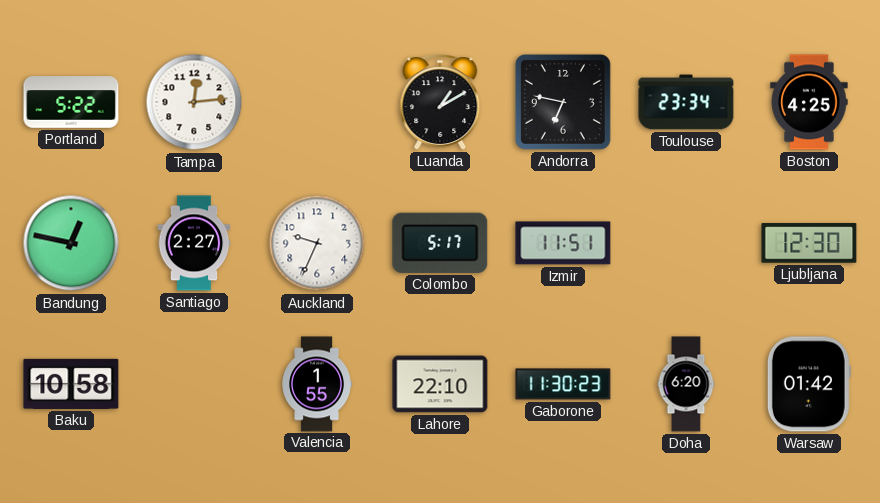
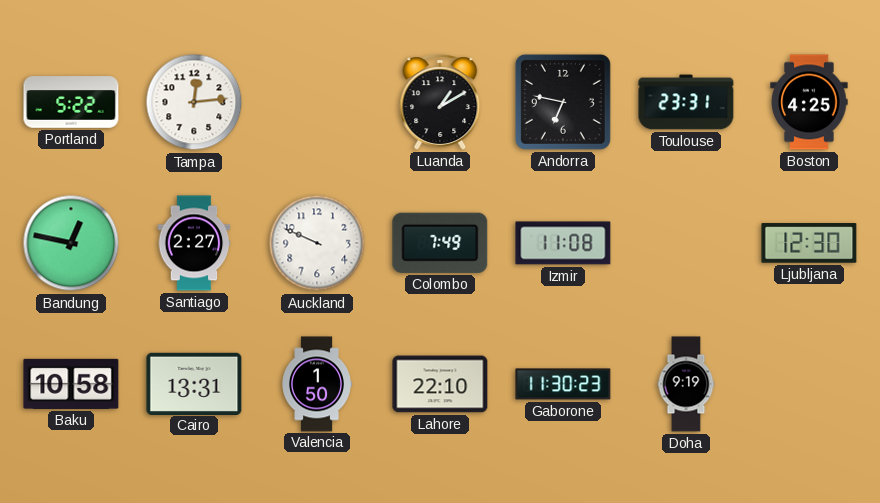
Toulouse: 23:34 -> 23:31 (686, 102)
Auckland: 9:34 -> 9:49 (317, 243)
Colombo: 5:17 -> 7:49 (440, 243)
Izmir: 11:51 -> 11:08 (563, 243)
Cairo: none -> 13:31 (194, 383)
Valencia: 1:55 -> 1:50 (317, 384)
Doha: 6:20 -> 9:19 (686, 384)
Warsaw: 01:42 -> none (809, 384)
